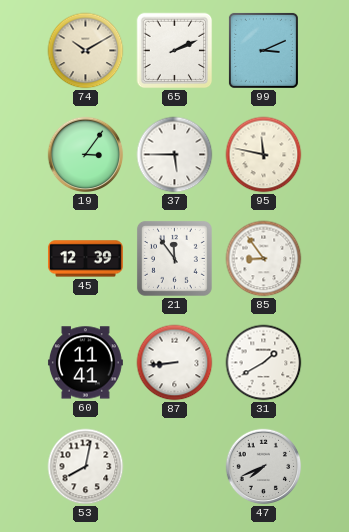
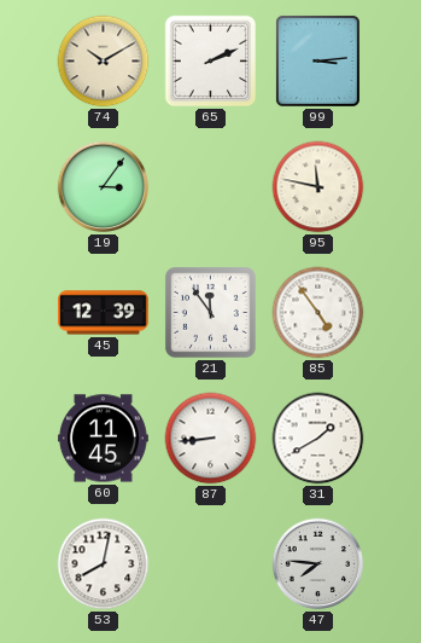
99: 3:11 -> 3:14 (317, 60)
37: 5:45 -> none (175, 155)
85: 8:54 -> 4:54 (318, 313)
60: 11:41 -> 11:45 (103, 439)
47: 7:41 -> 7:46 (318, 564)
